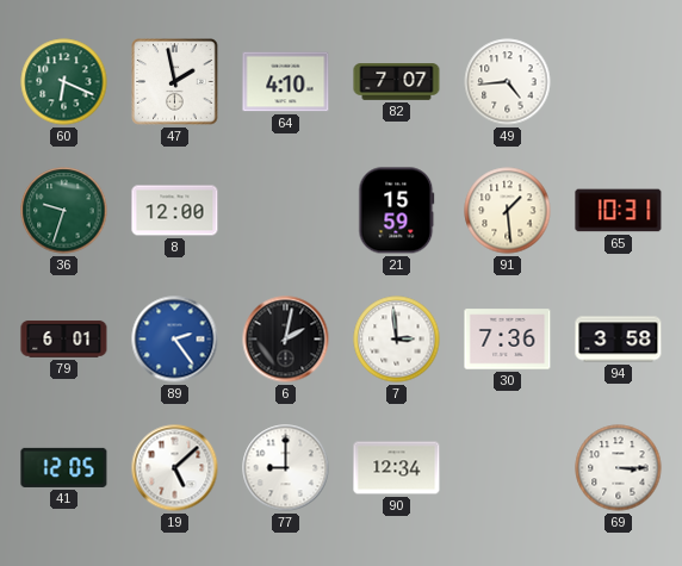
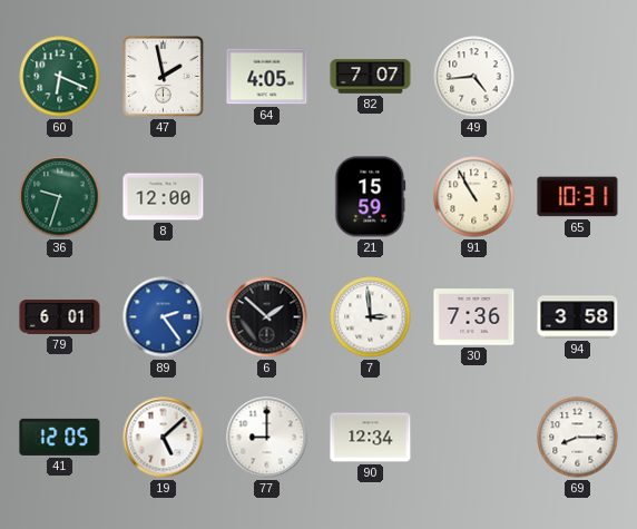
64: 4:10 -> 4:05 (267, 77)
91: 1:29 -> 10:55 (474, 197)
6: 2:02 -> 1:52 (267, 317)
69: 3:15 -> 8:15 (578, 438)
